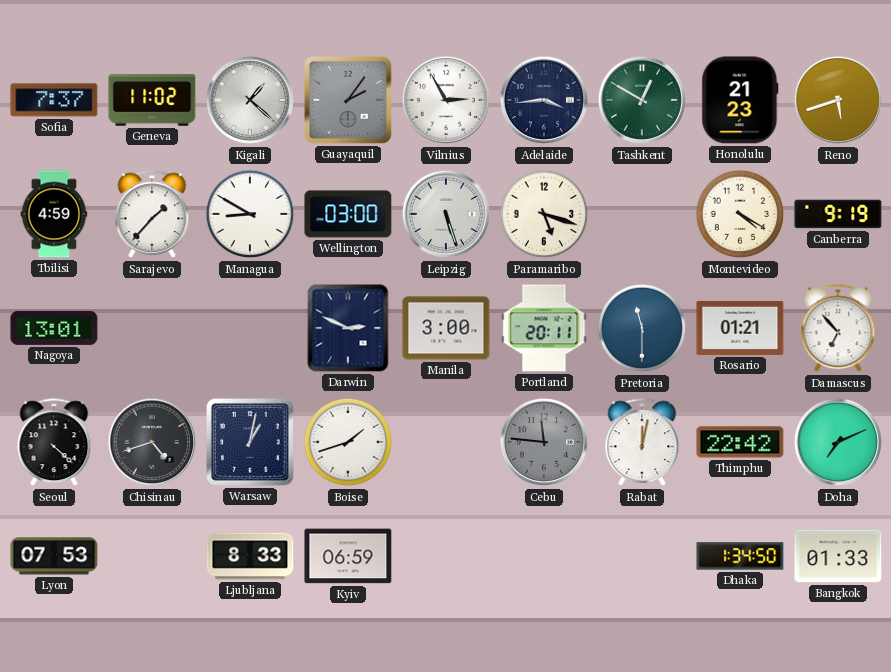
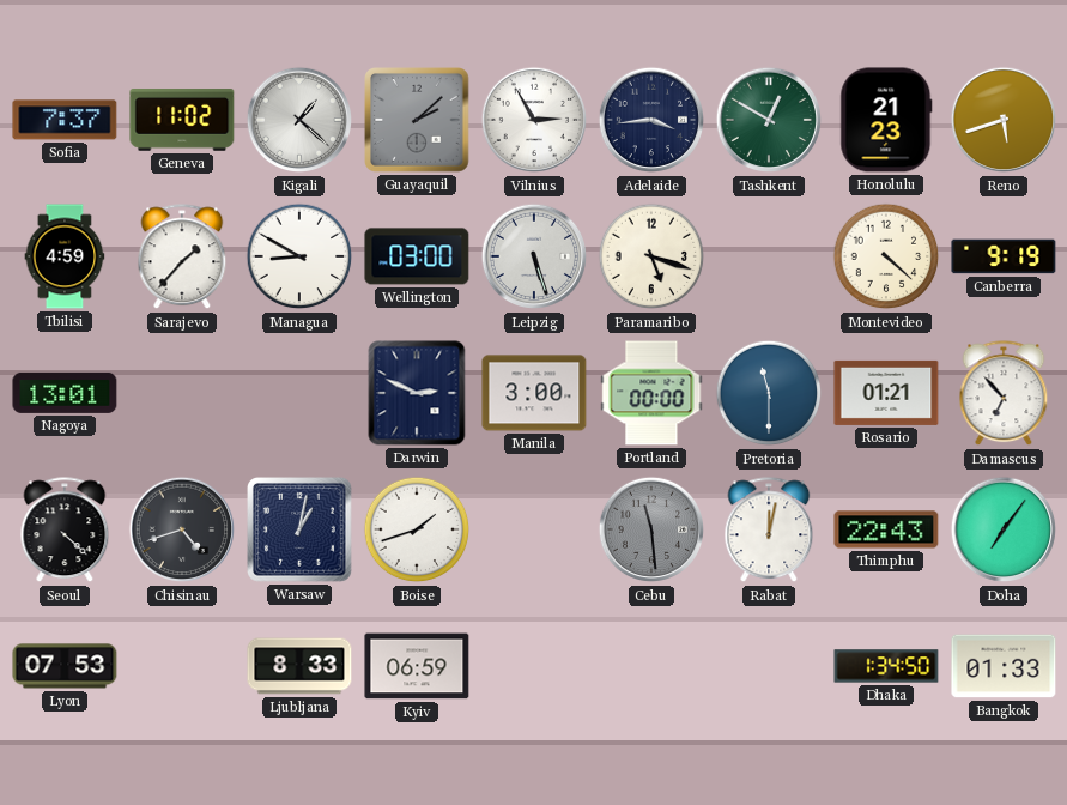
Guayaquil: 2:06 -> 2:08 (418, 121)
Montevideo: 4:20 -> 4:22 (886, 256)
Portland: 20:11 -> 00:00 (651, 393)
Cebu: 11:46 -> 11:29 (651, 529)
Thimphu: 22:42 -> 22:43 (886, 529)
Doha: 7:11 -> 7:06 (1004, 529)
